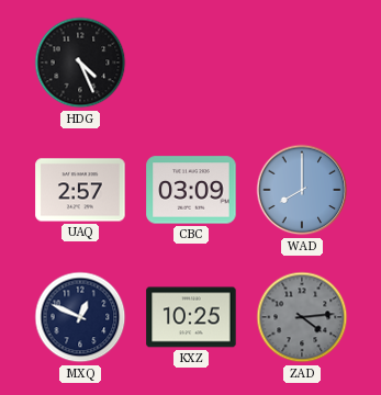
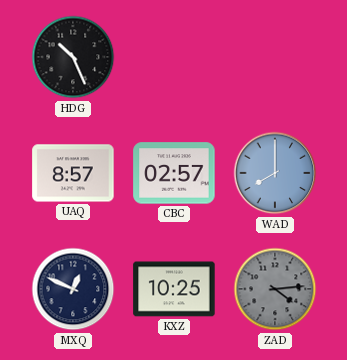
HDG: 4:26 -> 10:26 (73, 57)
UAQ: 2:57 -> 8:57 (73, 173)
CBC: 03:09 -> 02:57 (174, 173)
